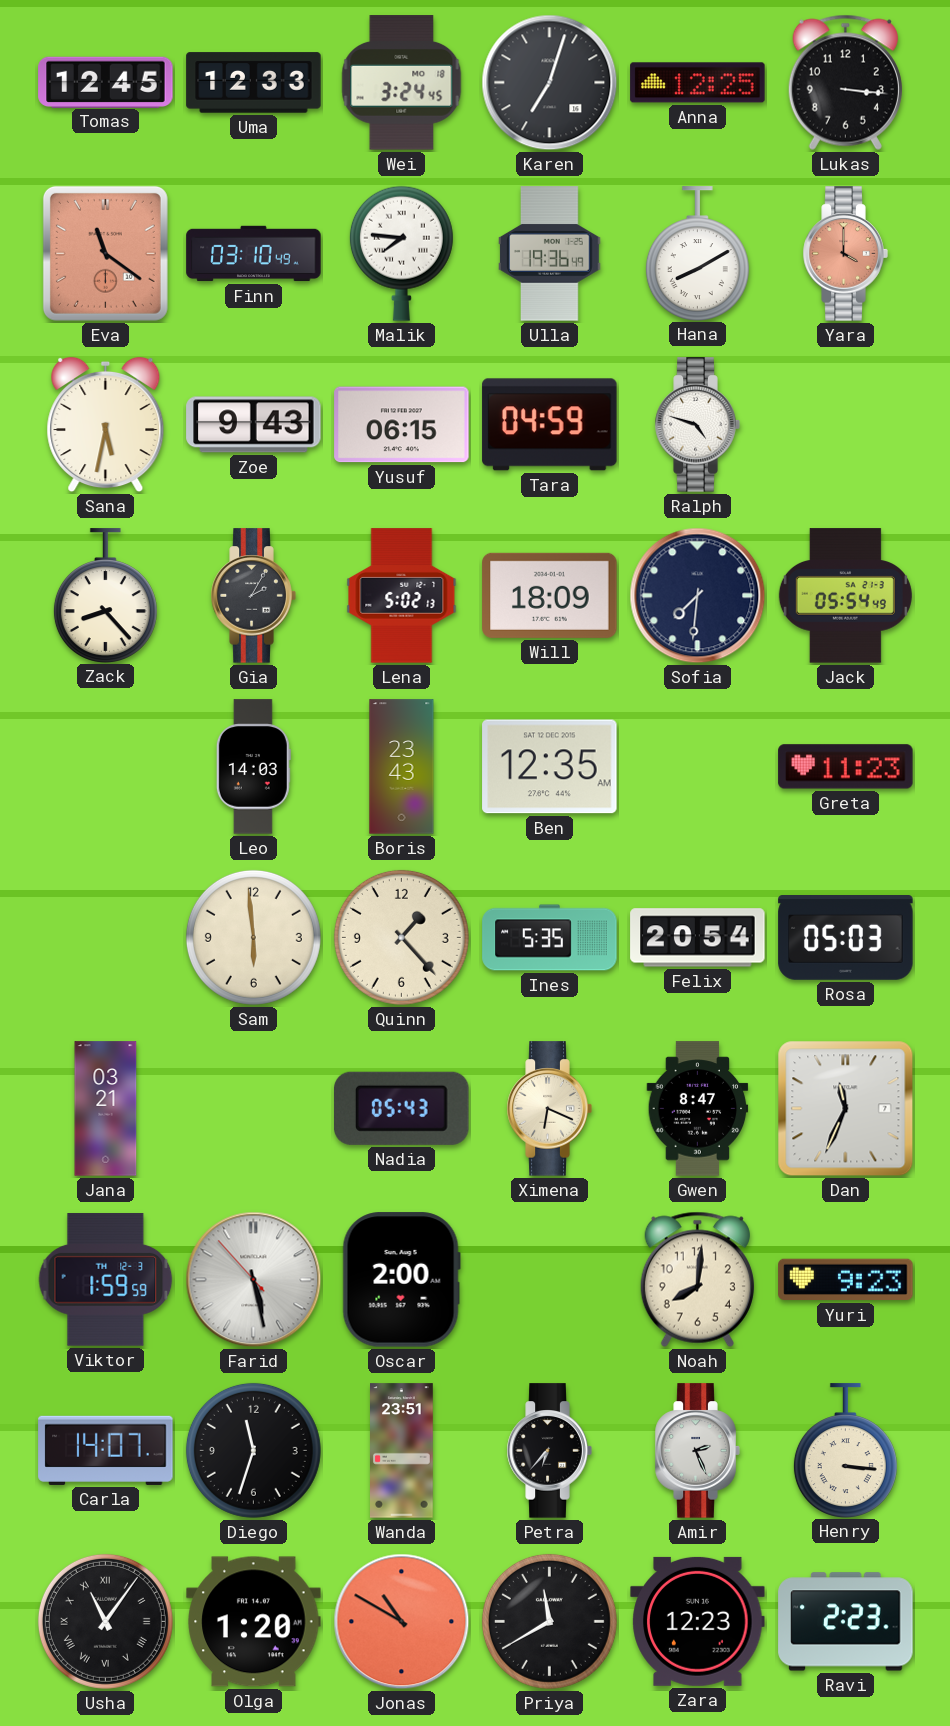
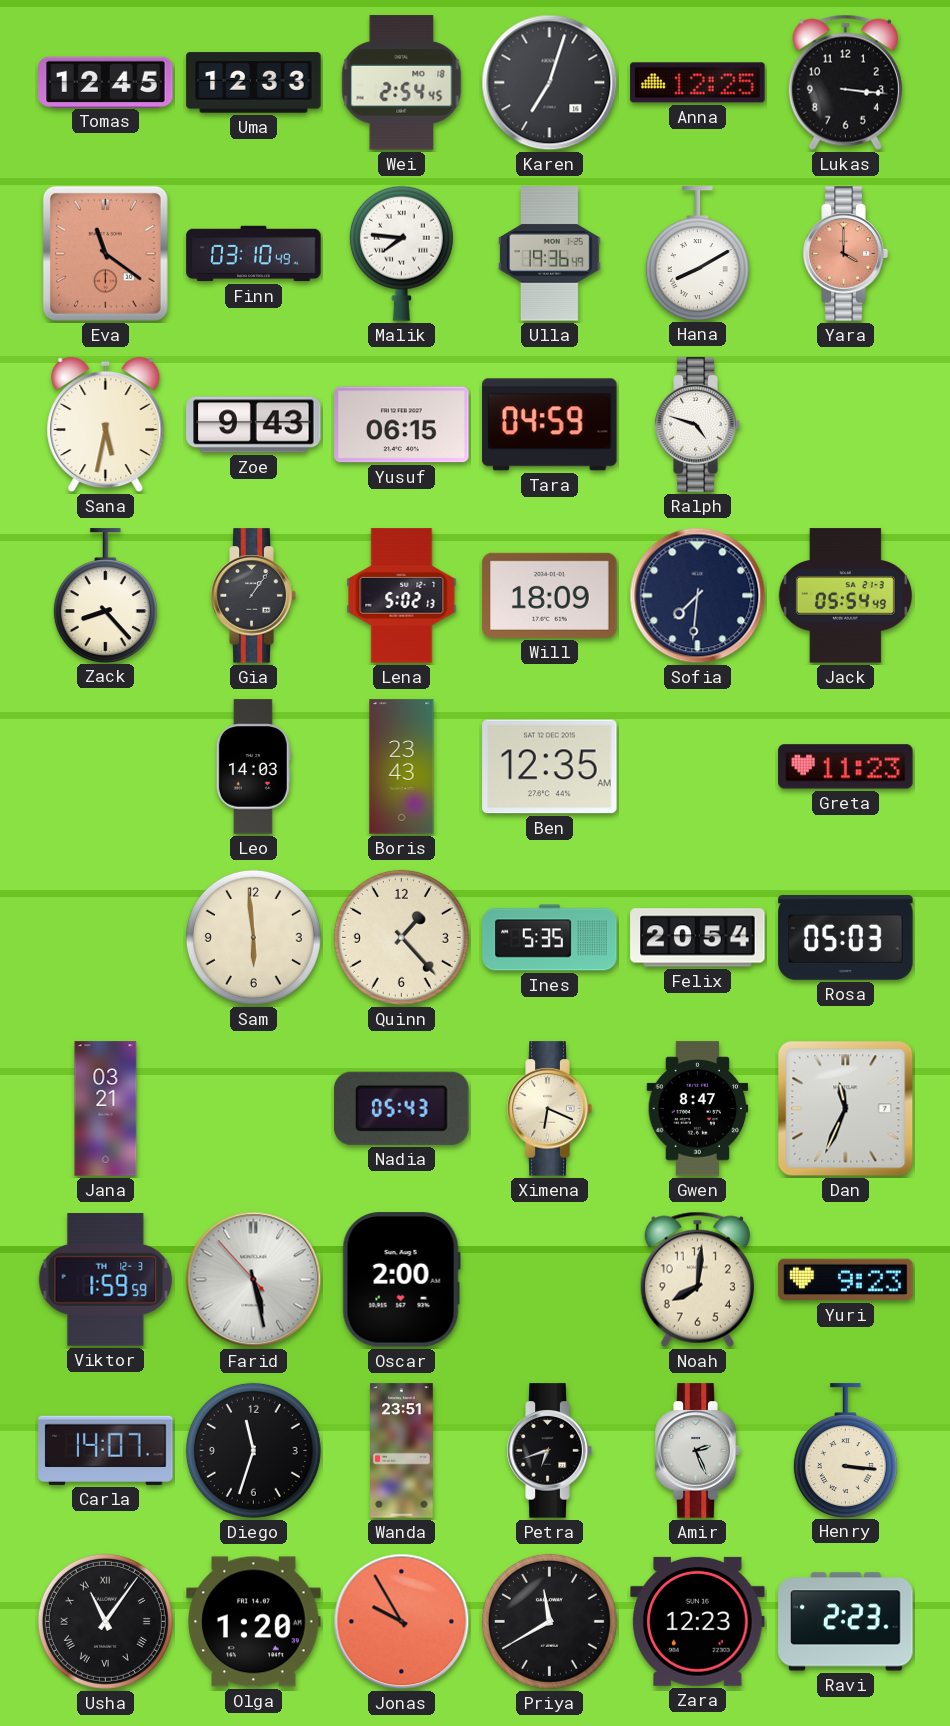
Wei: 3:24 -> 2:54 (402, 83)
Gia: 2:05 -> 1:06 (253, 596)
Petra: 6:37 -> 6:42 (549, 1451)
Jonas: 10:50 -> 9:55 (402, 1622)
